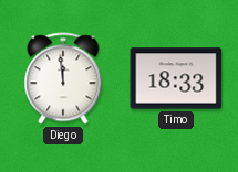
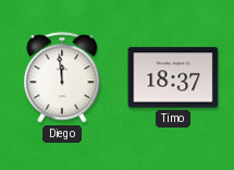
Timo: 18:33 -> 18:37 (173, 77)
